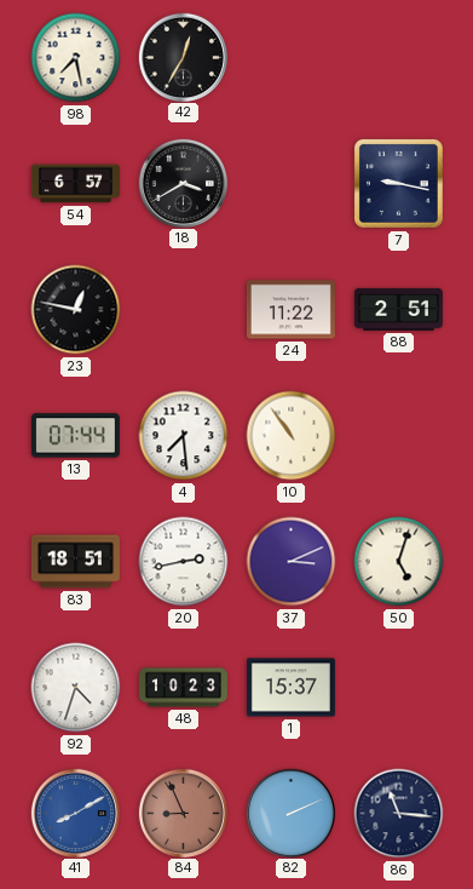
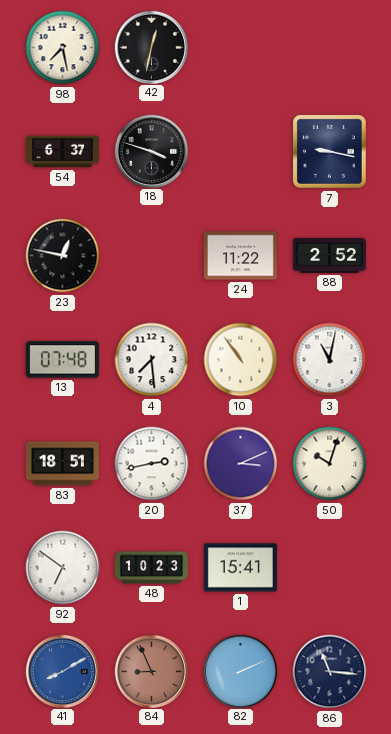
42: 12:35 -> 12:32 (151, 47)
54: 6:57 -> 6:37 (62, 152)
18: 3:40 -> 3:48 (151, 151)
88: 2:51 -> 2:52 (329, 255)
13: 07:44 -> 07:48 (62, 360)
3: none -> 11:02 (330, 360)
50: 5:03 -> 10:03 (330, 464)
92: 4:33 -> 6:51 (63, 568)
1: 15:37 -> 15:41 (240, 568)
